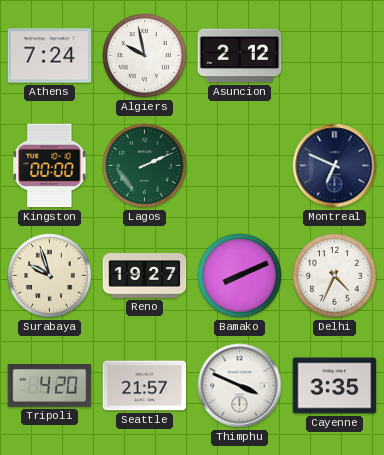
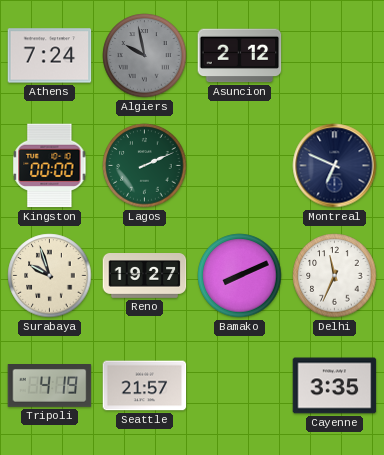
Algiers dial: white -> grey (145, 56)
Delhi: 4:34 -> 11:34 (335, 276)
Tripoli: 4:20 -> 4:19 (50, 386)
Thimphu: 3:49 -> none (240, 386)
